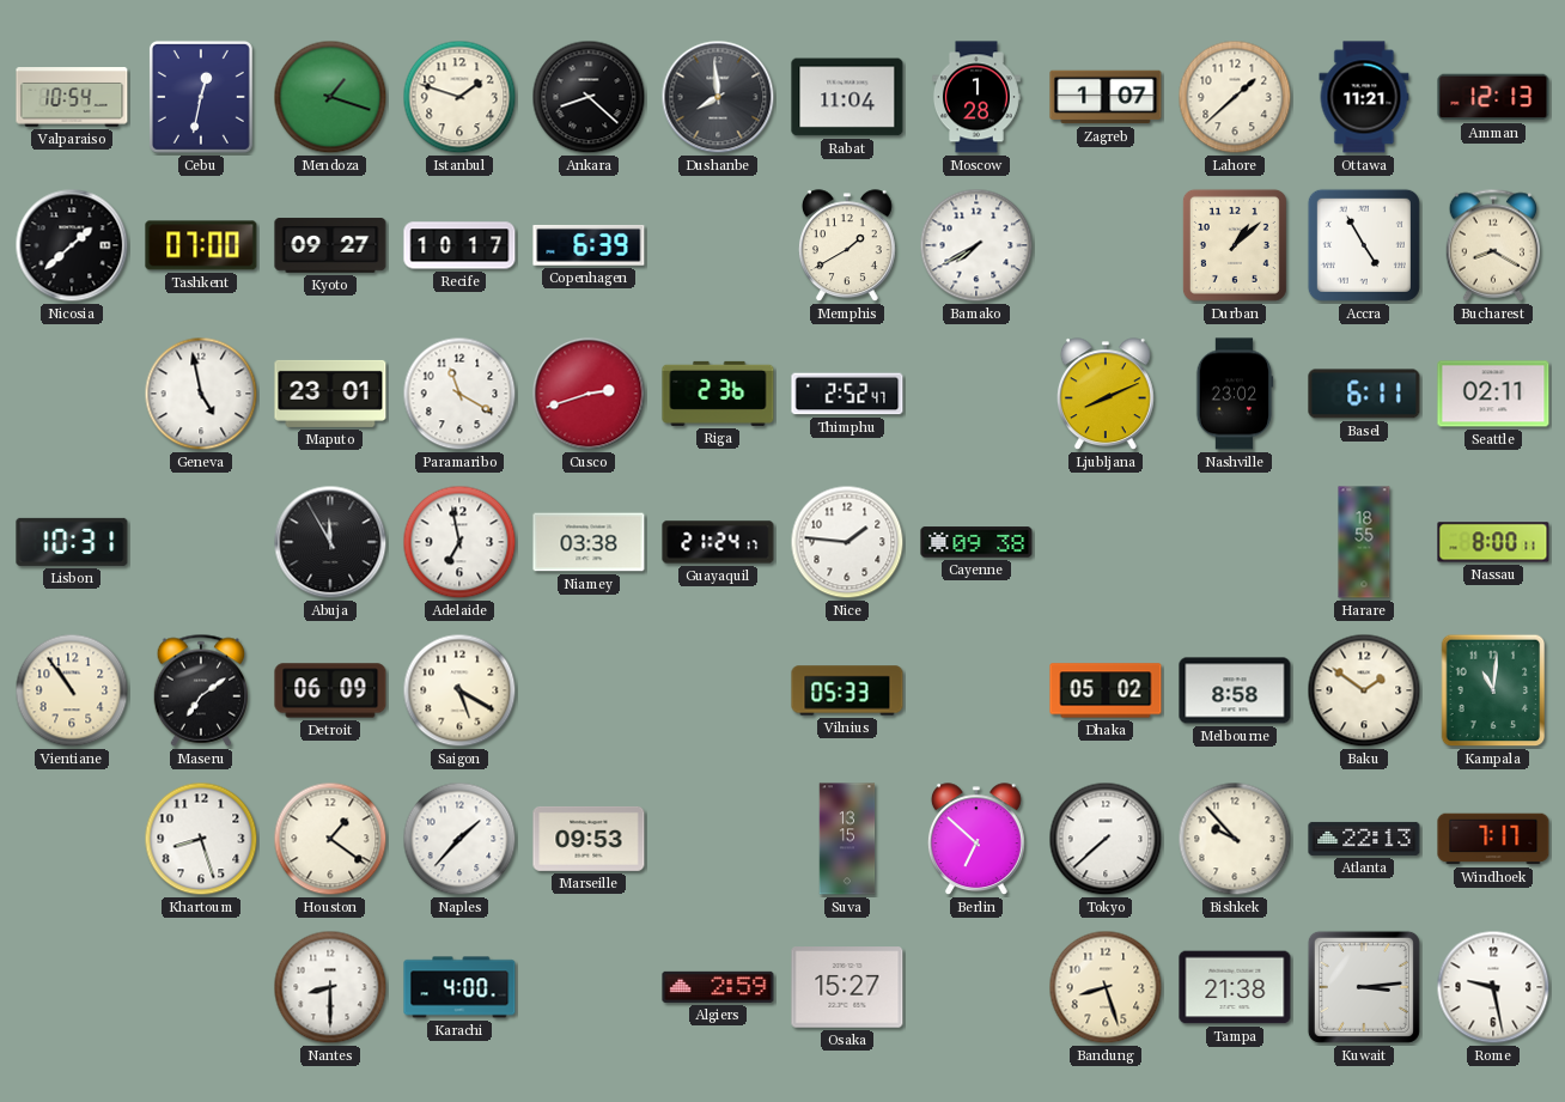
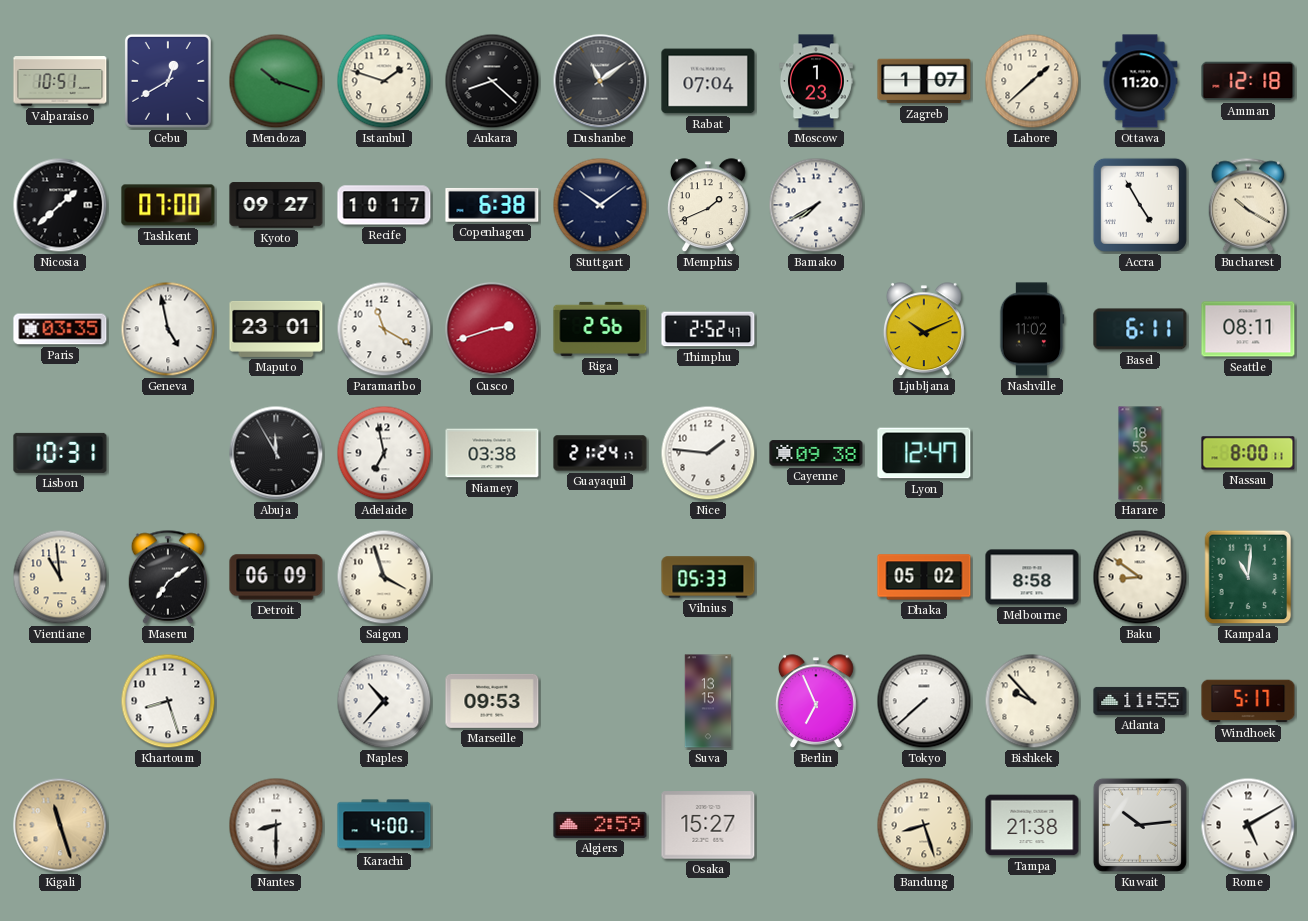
Valparaiso: 10:54 -> 10:51 (60, 81)
Cebu: 12:32 -> 12:40 (168, 81)
Mendoza: 1:18 -> 10:18 (276, 81)
Dushanbe: 7:59 -> 11:09 (600, 81)
Rabat: 11:04 -> 07:04 (708, 81)
Moscow: 1:28 -> 1:23 (816, 81)
Ottawa: 11:21 -> 11:20 (1140, 81)
Amman: 12:13 -> 12:18 (1248, 81)
Copenhagen: 6:39 -> 6:38 (492, 205)
Stuttgart: none -> 10:09 (600, 205)
Memphis: 1:40 -> 1:41 (708, 206)
Durban: 1:08 -> none (1235, 245)
Bucharest: 8:20 -> 10:20 (1248, 205)
Paris: none -> 03:35 (60, 329)
Riga: 2:36 -> 2:56 (600, 329)
Ljubljana: 8:11 -> 10:11 (924, 330)
Nashville: 23:02 -> 11:02 (1032, 329)
Seattle: 02:11 -> 08:11 (1248, 329)
Lyon: none -> 12:47 (924, 453)
Vientiane: 10:54 -> 10:59 (60, 577)
Saigon: 5:20 -> 3:57 (384, 577)
Baku: 1:51 -> 8:51 (1140, 577)
Houston: 1:21 -> none (330, 839)
Naples: 1:37 -> 10:37 (384, 701)
Berlin: 6:52 -> 6:56 (816, 702)
Atlanta: 22:13 -> 11:55 (1140, 701)
Windhoek: 7:17 -> 5:17 (1248, 701)
Kigali: none -> 11:27 (60, 825)
Kuwait: 3:14 -> 10:14 (1140, 825)
Rome: 9:28 -> 5:10 (1248, 825)
